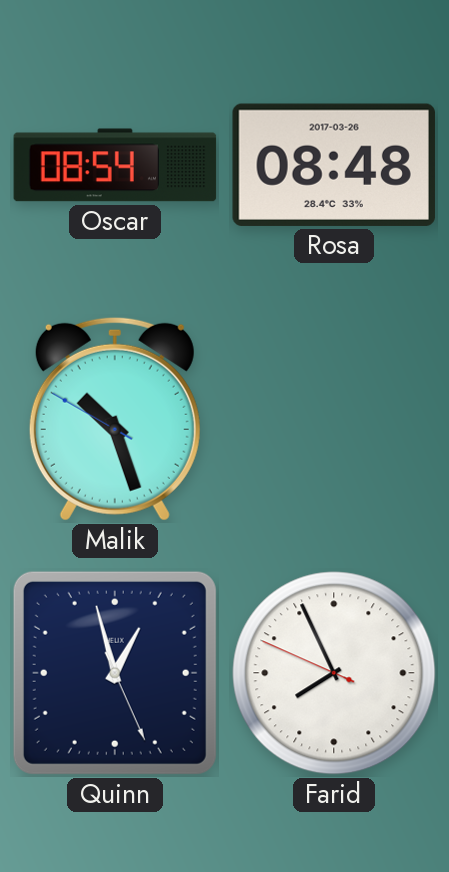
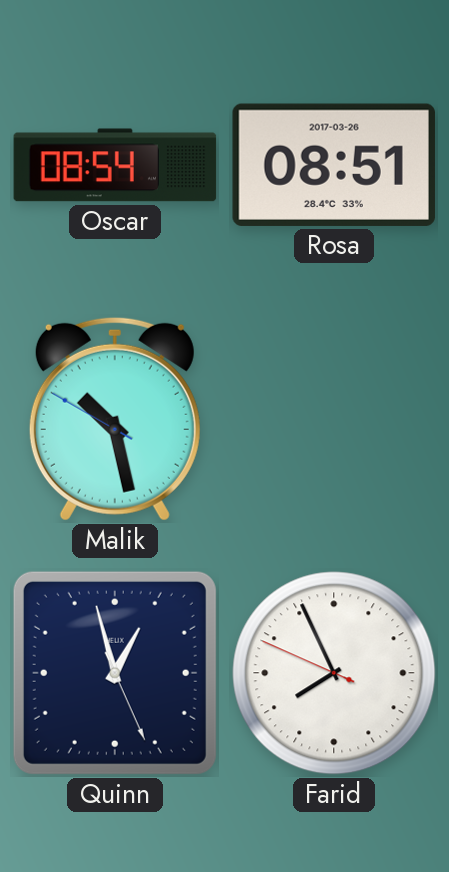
Rosa: 08:48 -> 08:51 (334, 165)
Malik: 10:26 -> 10:27 (115, 419)
